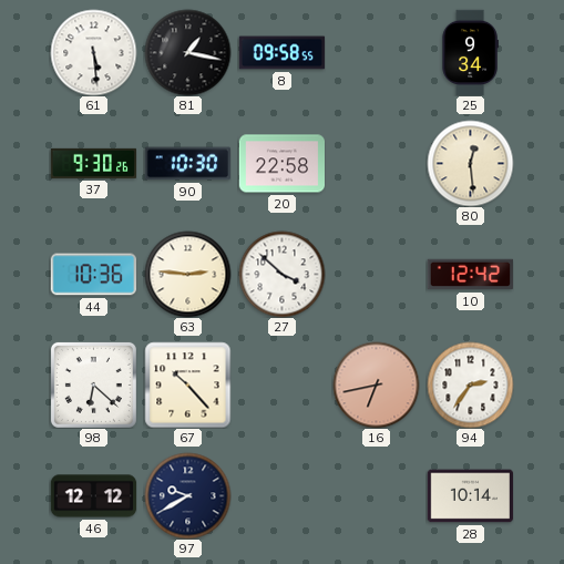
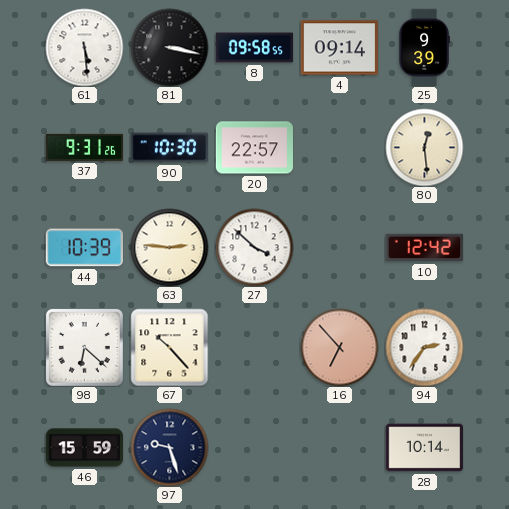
81: 1:17 -> 3:17 (169, 47)
4: none -> 09:14 (339, 48)
25: 9:34 -> 9:39 (424, 47)
37: 9:30 -> 9:31 (84, 147)
20: 22:58 -> 22:57 (254, 148)
44: 10:36 -> 10:39 (84, 248)
16: 6:43 -> 6:53 (339, 347)
46: 12:12 -> 15:59 (84, 448)
97: 9:40 -> 9:27 (169, 447)
